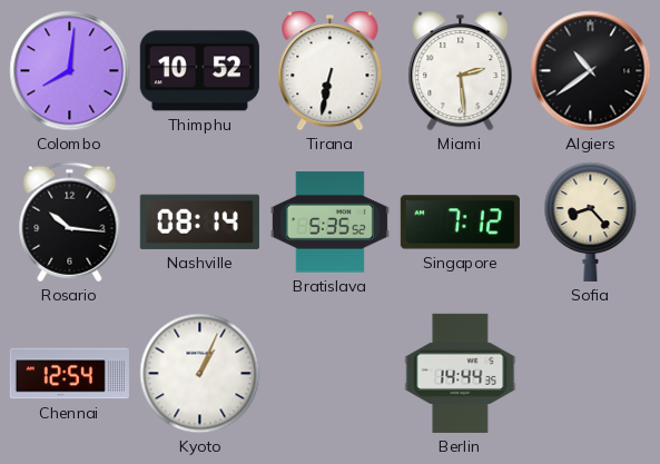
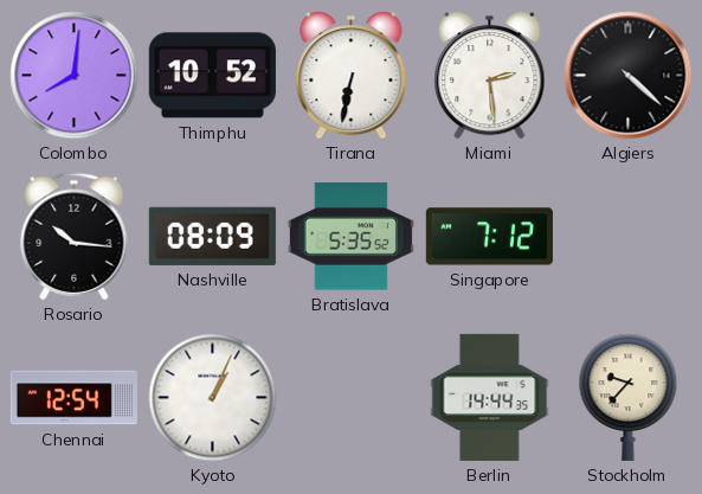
Algiers: 10:39 -> 4:22 (629, 76)
Nashville: 08:14 -> 08:09 (212, 236)
Sofia: 8:23 -> none (591, 221)
Stockholm: none -> 9:37 (629, 397)
